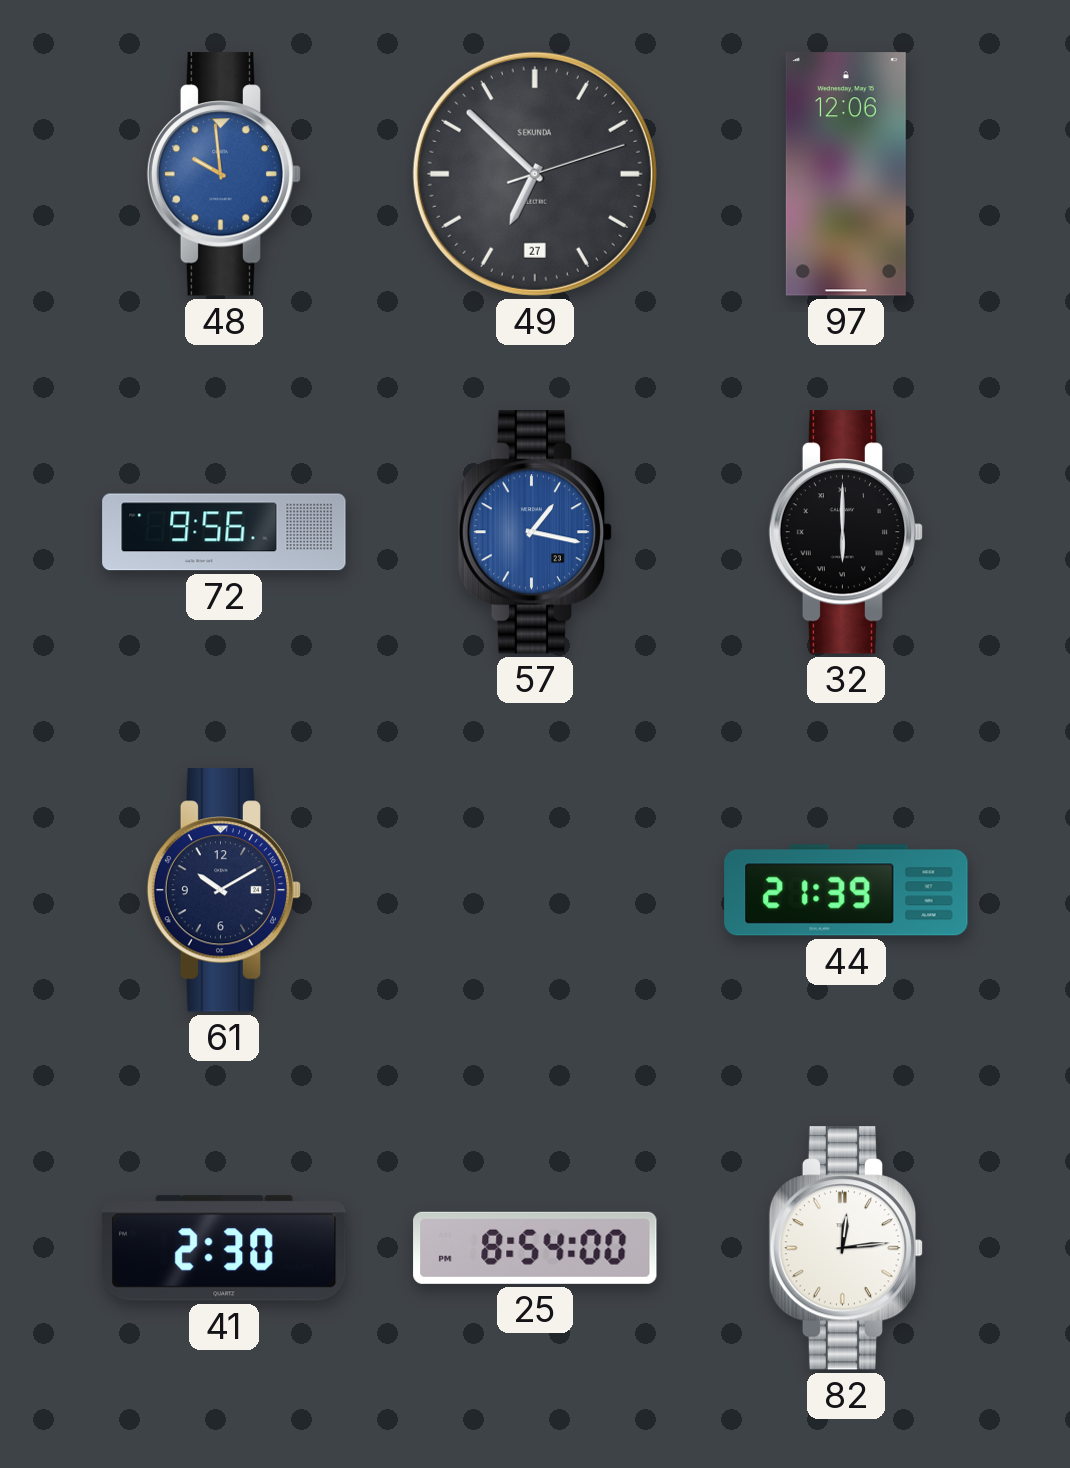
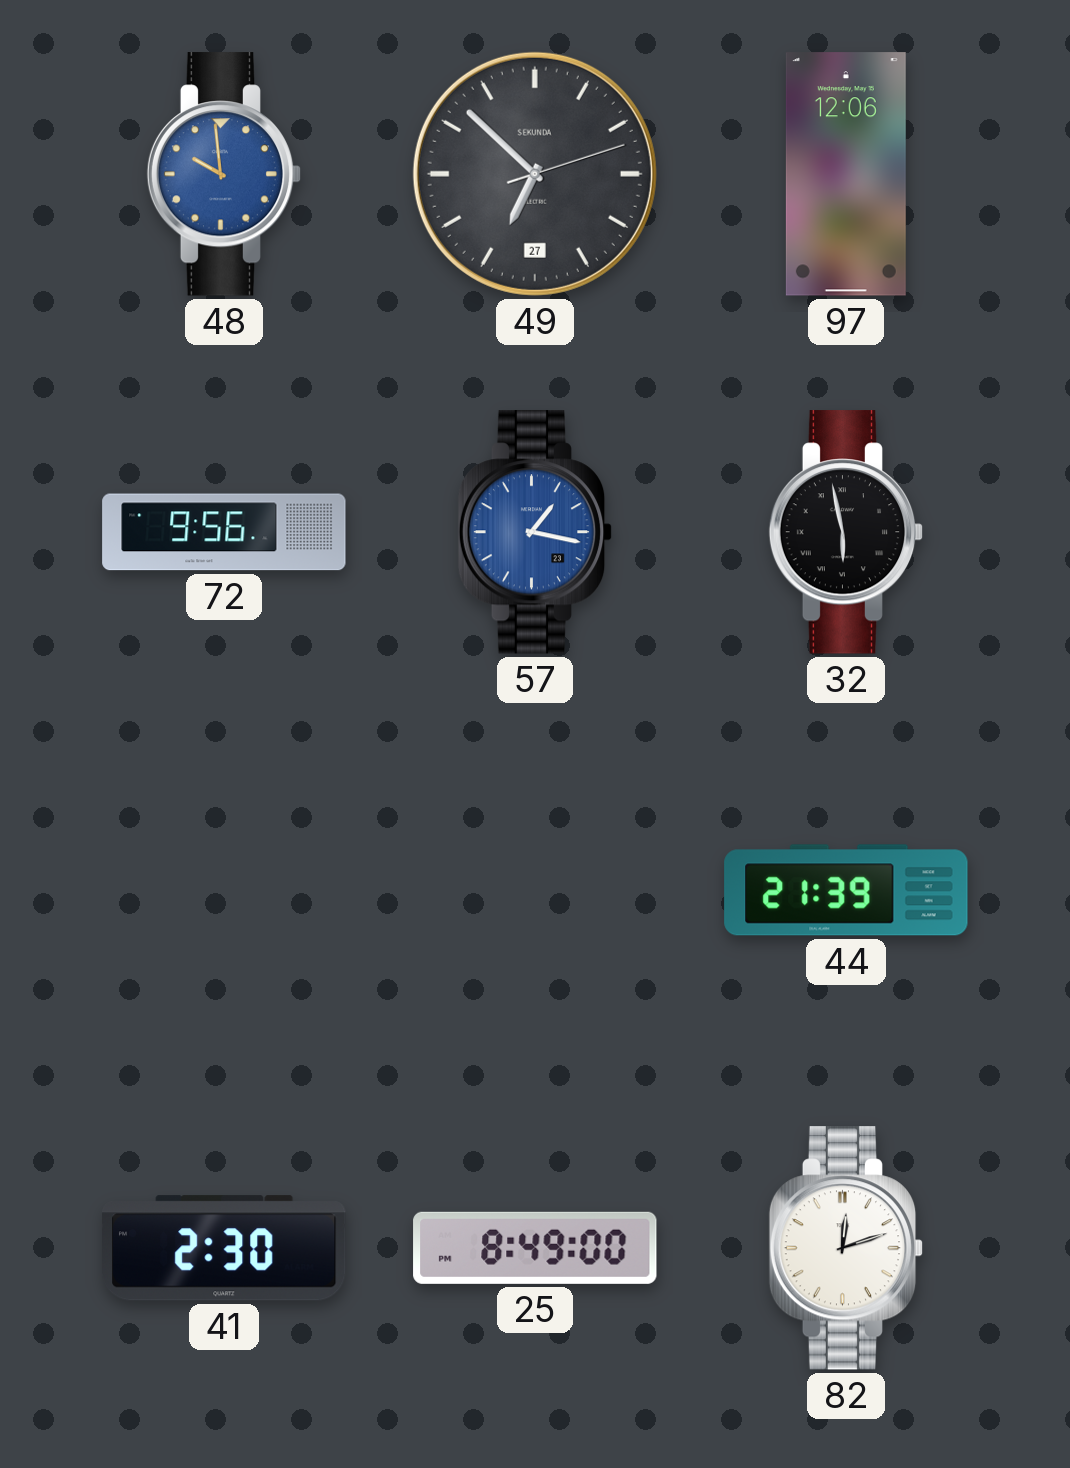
32: 6:00 -> 5:58 (846, 532)
61: 10:10 -> none (224, 890)
25: 8:54 -> 8:49 (535, 1248)
82: 12:14 -> 12:12 (846, 1248)
